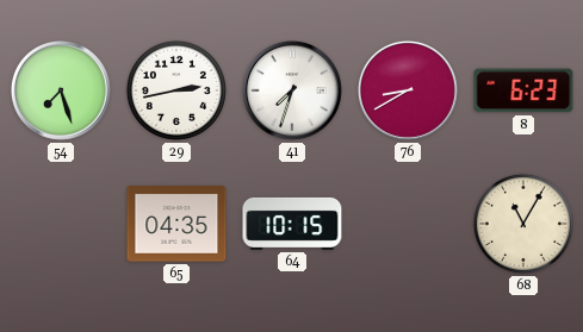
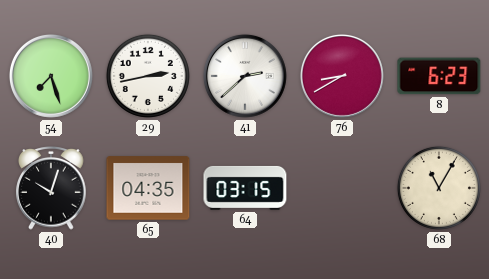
41: 7:33 -> 2:38 (245, 76)
40: none -> 10:03 (51, 189)
64: 10:15 -> 03:15 (245, 188)
